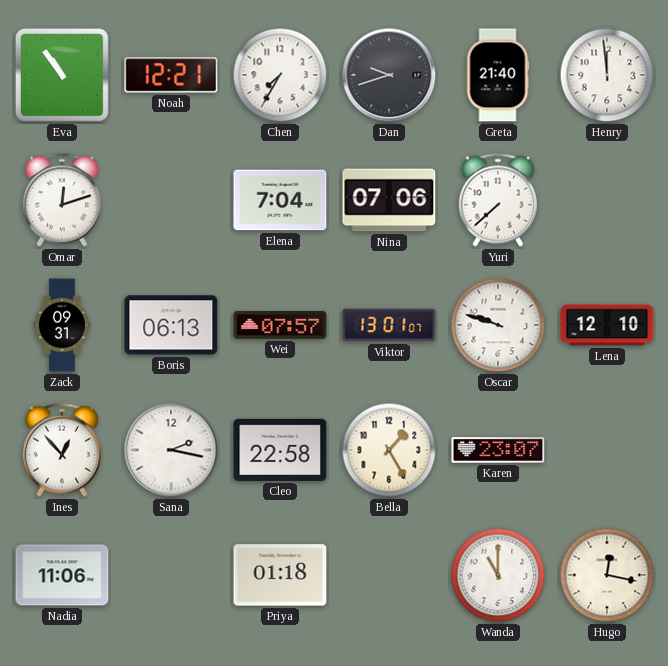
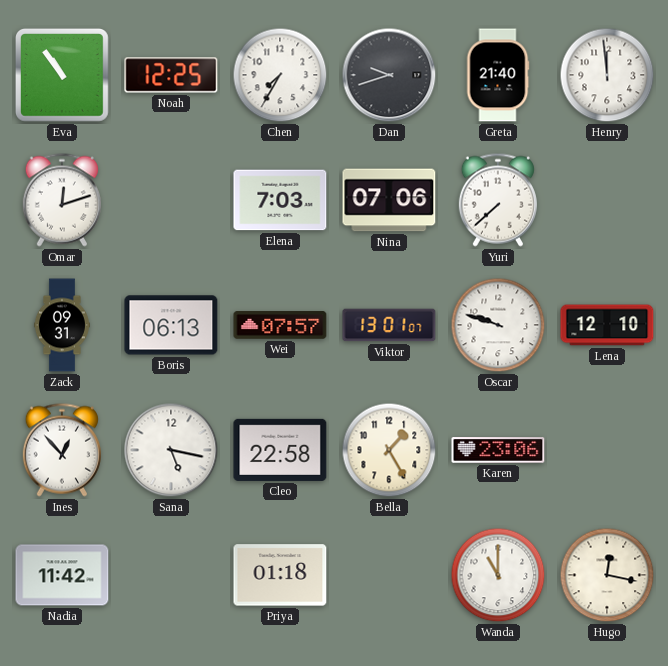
Noah: 12:21 -> 12:25 (171, 75)
Elena: 7:04 -> 7:03 (280, 200)
Sana: 2:17 -> 5:17 (171, 450)
Karen: 23:07 -> 23:06 (498, 450)
Nadia: 11:06 -> 11:42 (62, 575)
